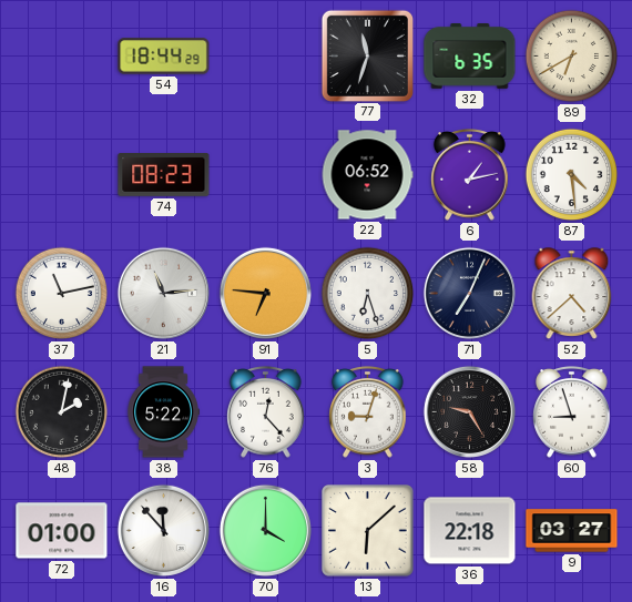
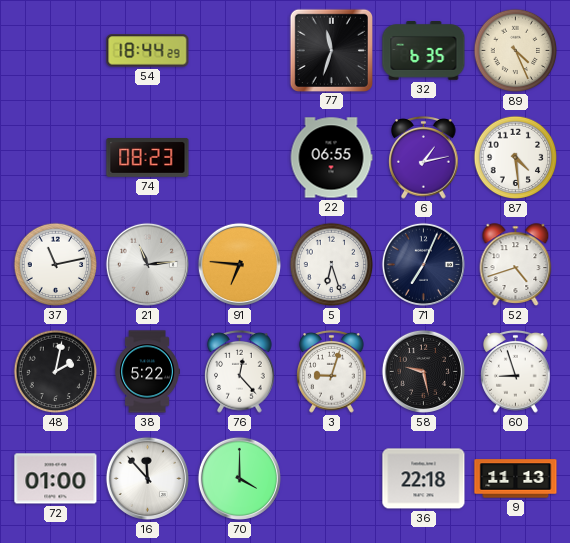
89: 6:40 -> 4:26 (516, 51)
22: 06:52 -> 06:55 (331, 158)
52: 4:38 -> 4:42 (516, 265)
58: 9:25 -> 9:28 (423, 371)
13: 6:08 -> none (368, 531)
9: 03:27 -> 11:13 (516, 479)
